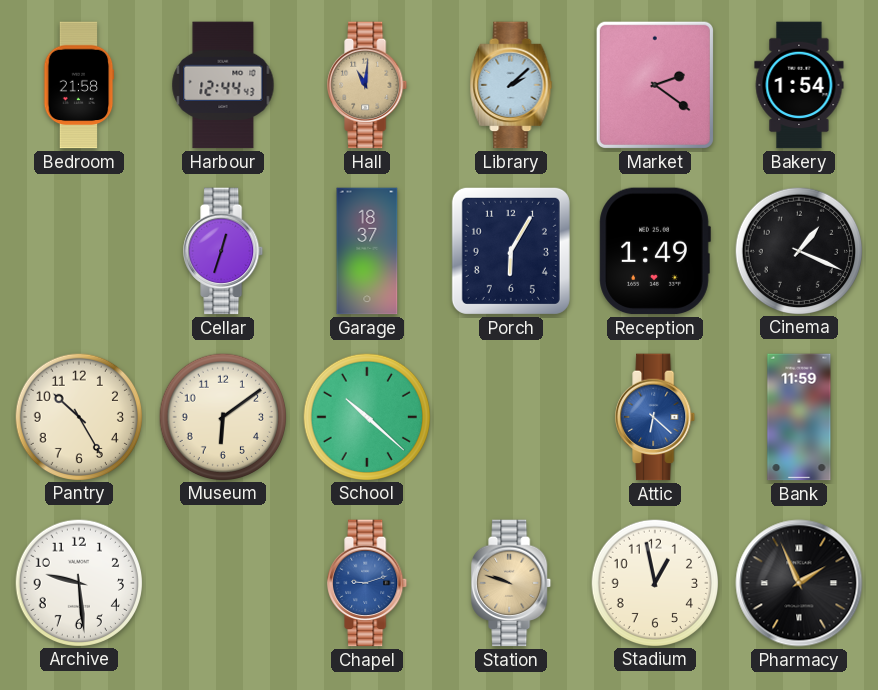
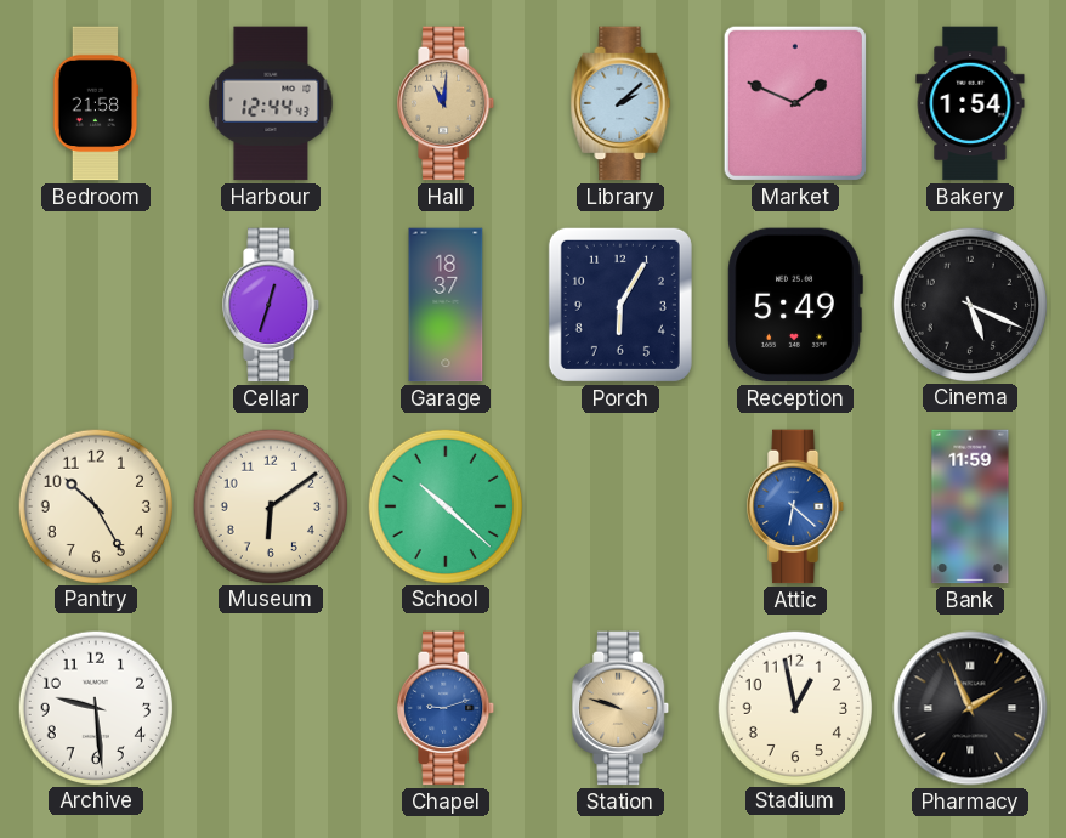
Market: 2:21 -> 1:49 (795, 103)
Reception: 1:49 -> 5:49 (795, 305)
Cinema: 1:19 -> 5:19 (969, 304)
